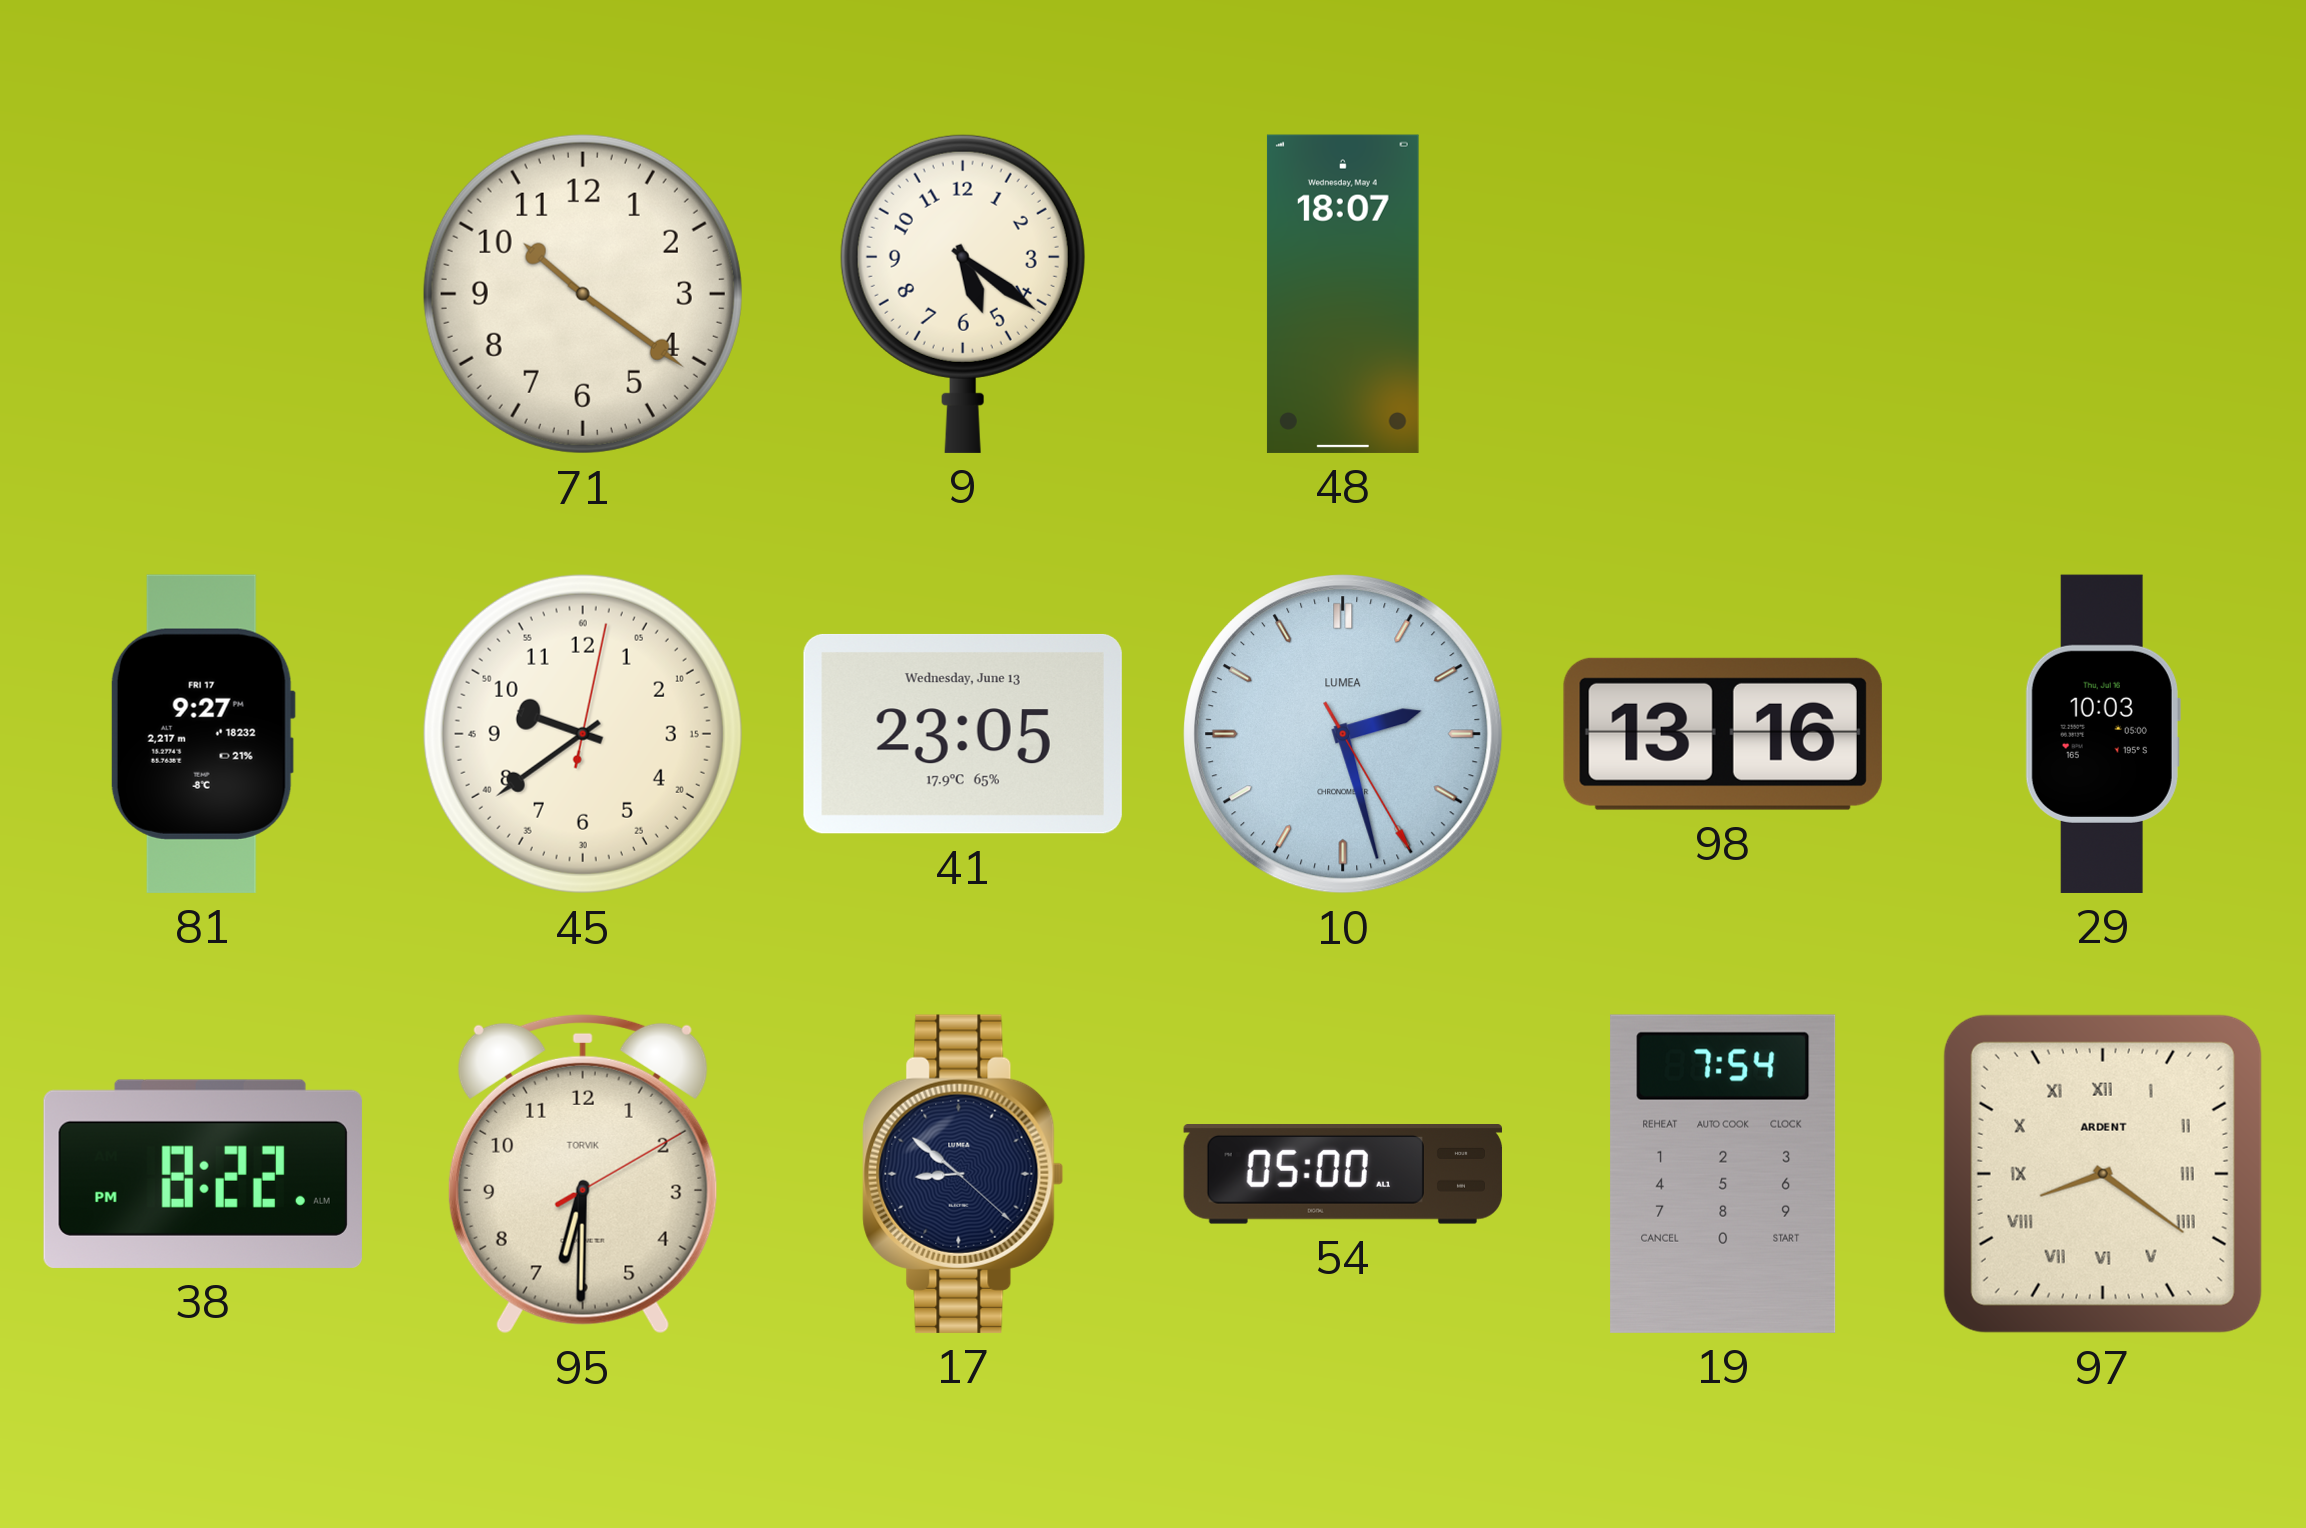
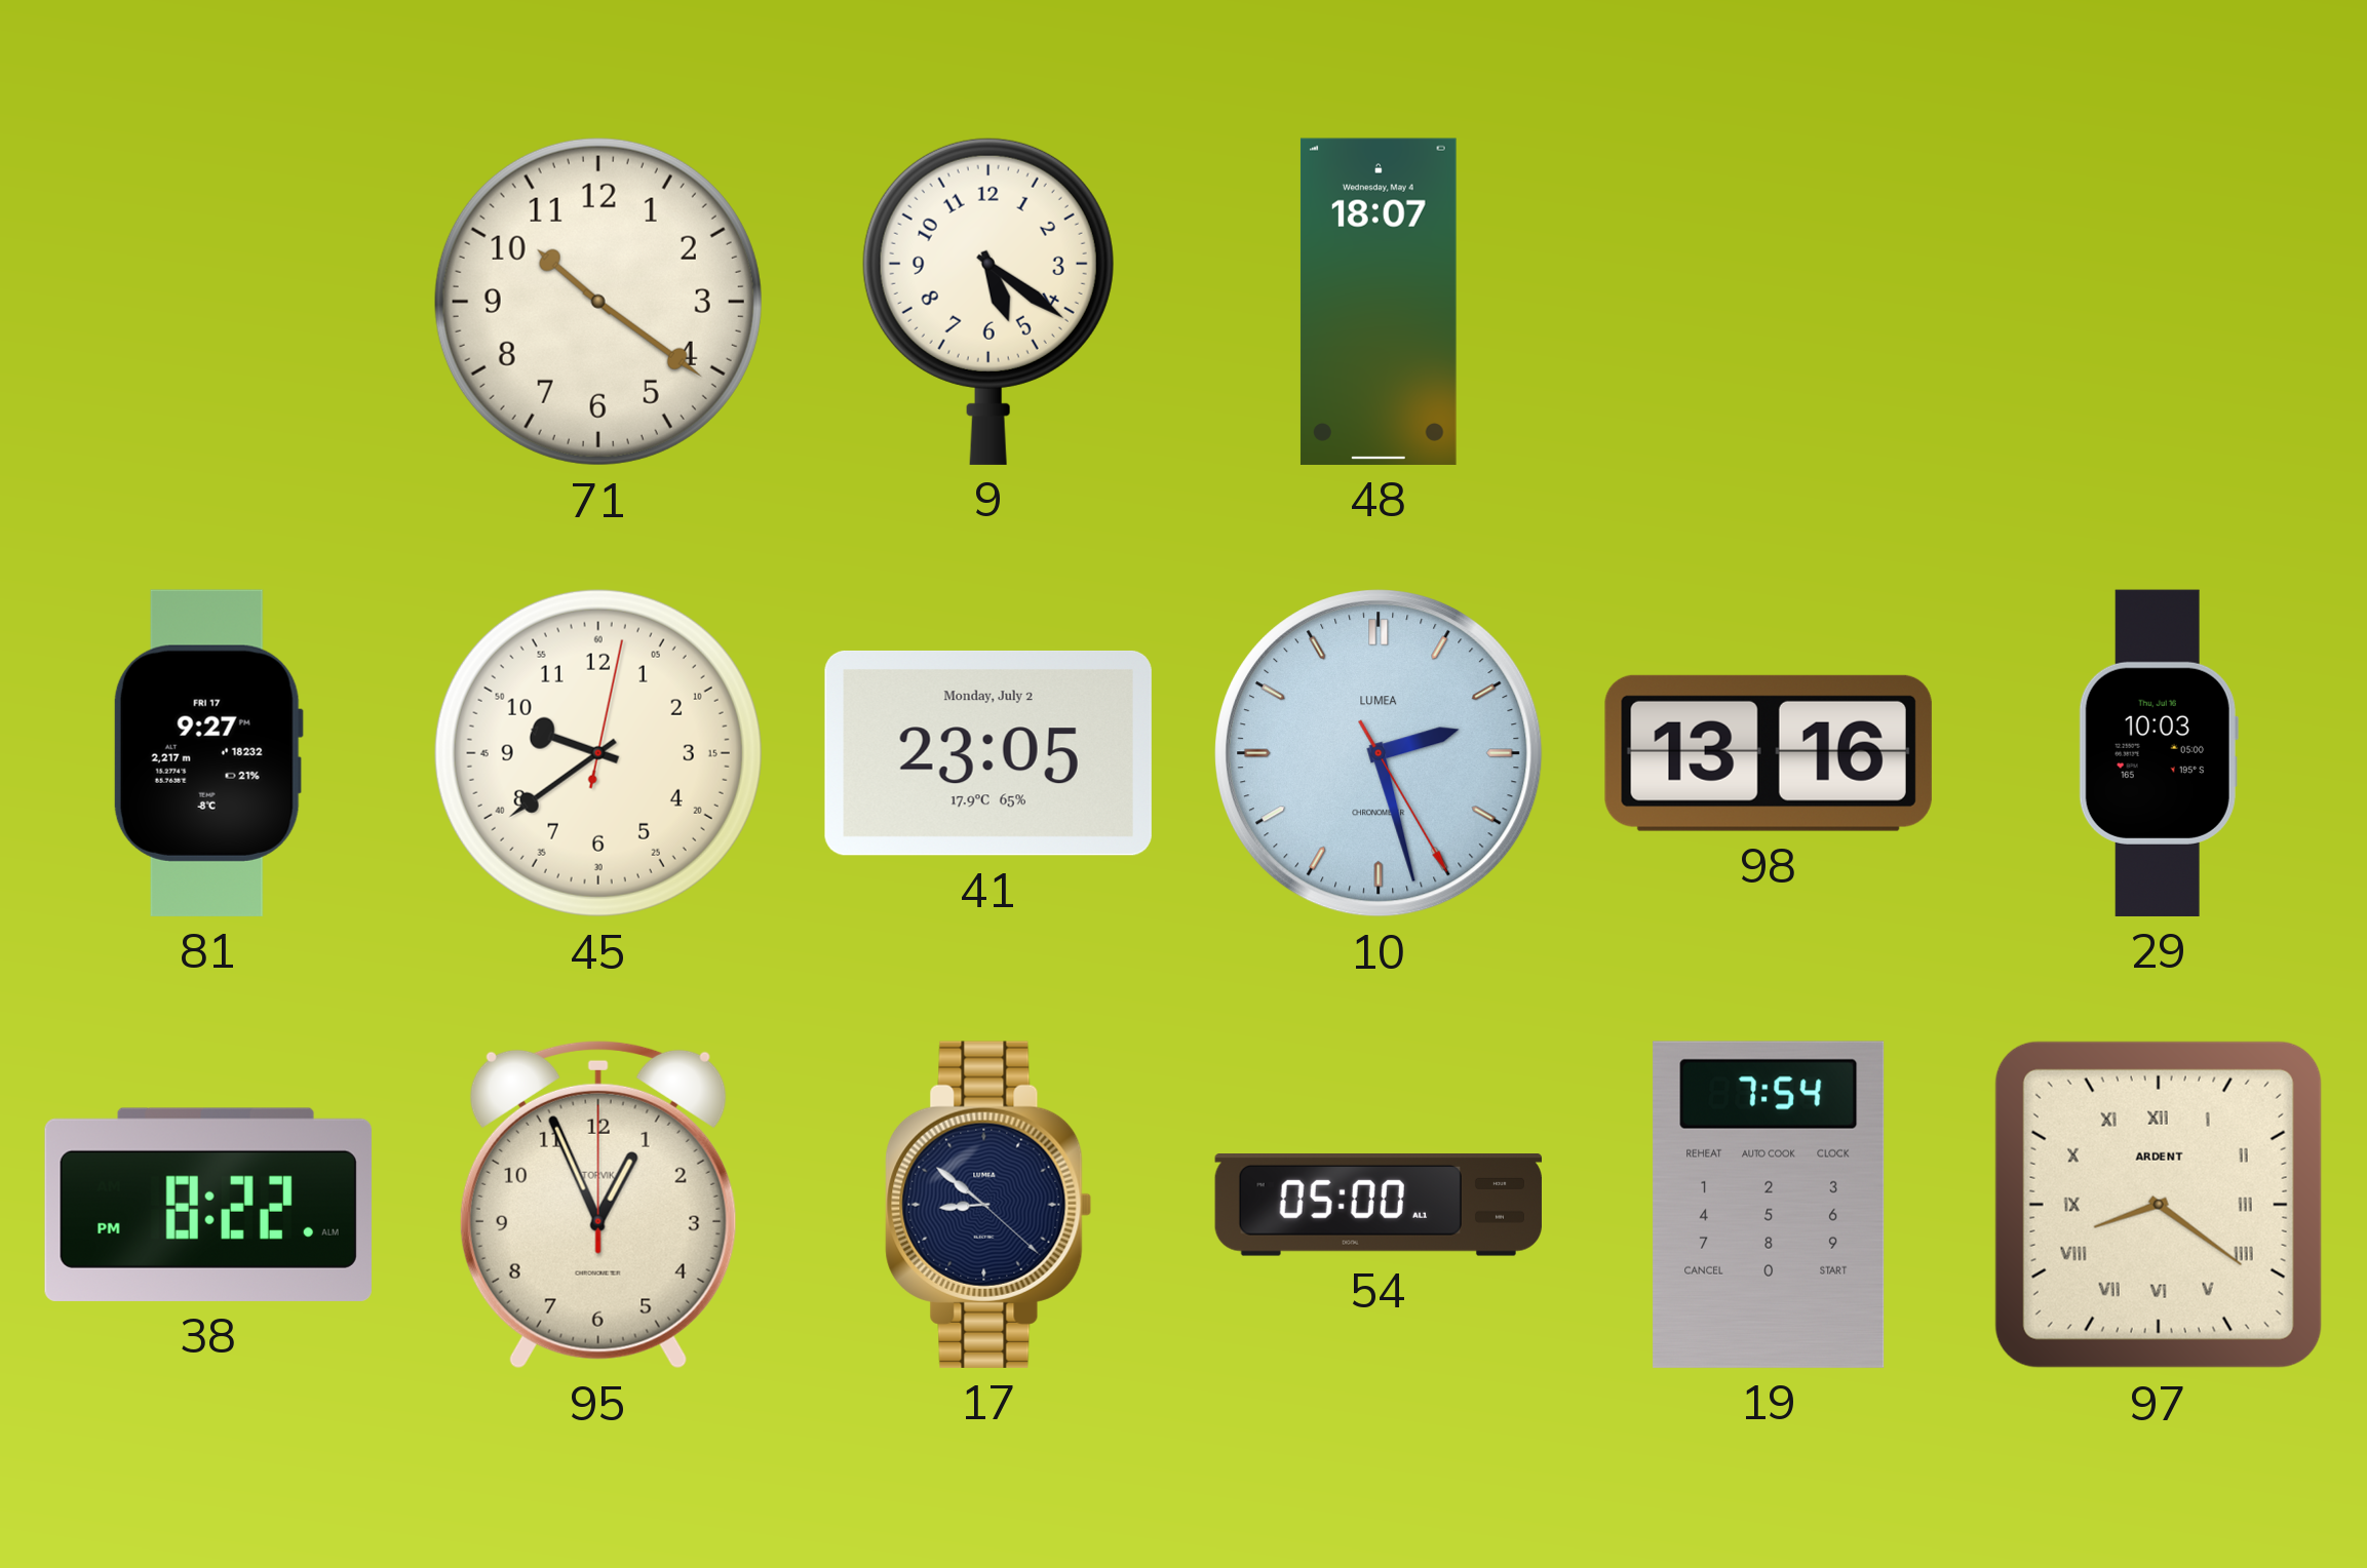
41 date: Wednesday, June 13 -> Monday, July 2 (988, 753)
95: 6:30 -> 12:56 (598, 1205)
